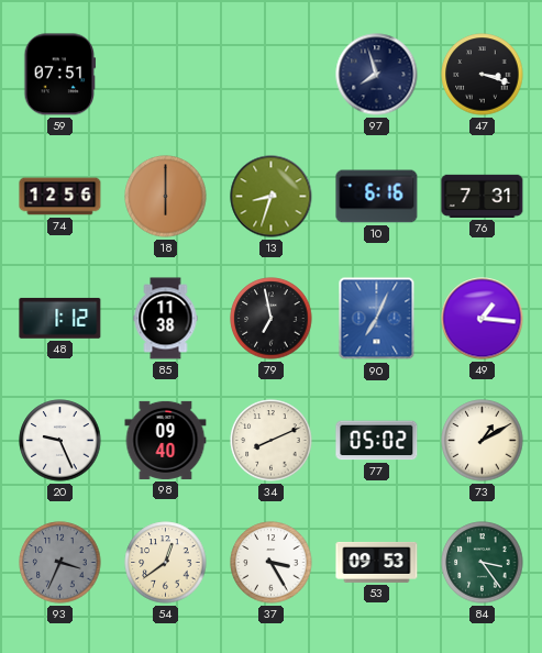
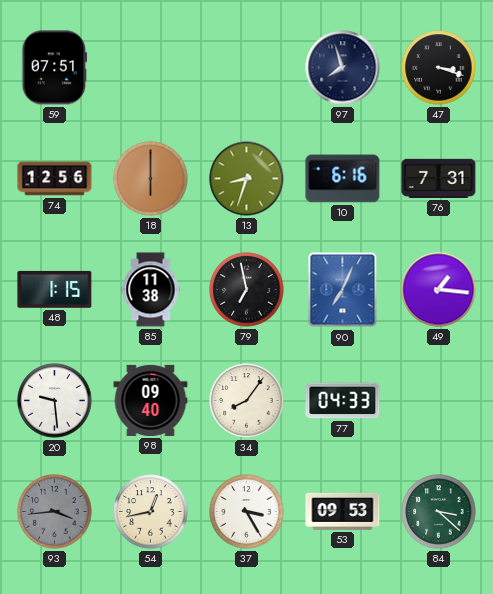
48: 1:12 -> 1:15 (55, 289)
20: 9:26 -> 9:29 (55, 401)
34: 8:11 -> 8:06 (247, 401)
77: 05:02 -> 04:33 (343, 401)
73: 1:10 -> none (483, 441)
93: 3:34 -> 3:44 (55, 512)
54: 12:39 -> 12:43 (151, 512)
84: 3:24 -> 3:22 (439, 512)
